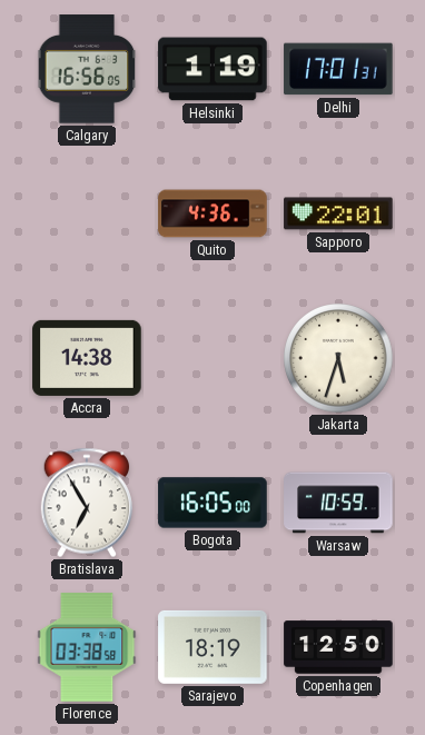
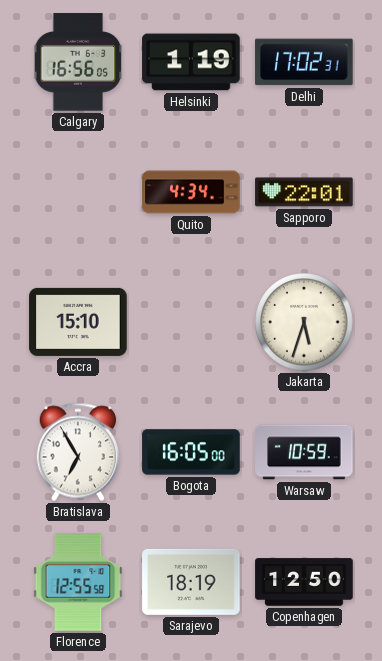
Delhi: 17:01 -> 17:02 (304, 62)
Quito: 4:36 -> 4:34 (191, 192)
Accra: 14:38 -> 15:10 (78, 322)
Florence: 03:38 -> 12:55 (78, 582)
